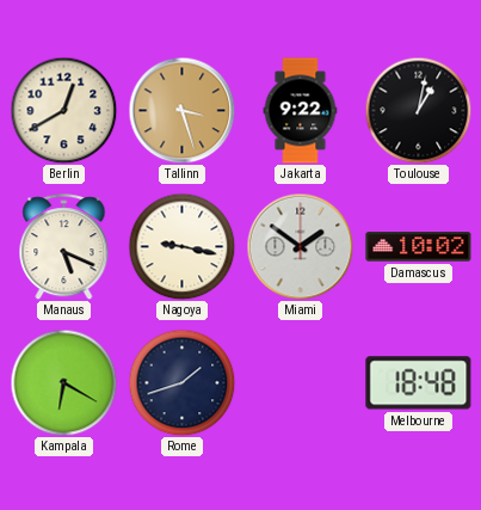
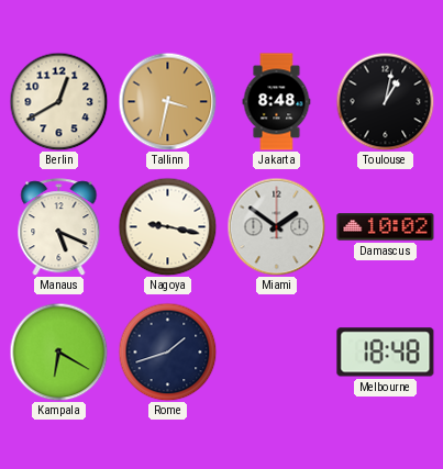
Tallinn: 3:27 -> 3:32 (167, 101)
Jakarta: 9:22 -> 8:48 (277, 102)
